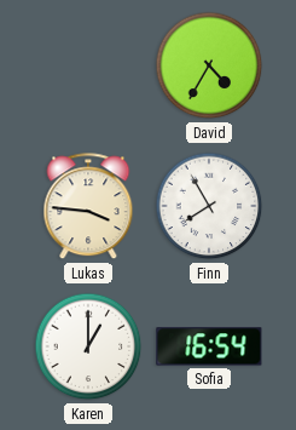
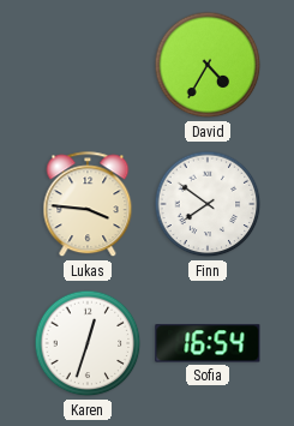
Finn: 7:55 -> 7:51 (208, 204)
Karen: 1:00 -> 12:33 (88, 343)
